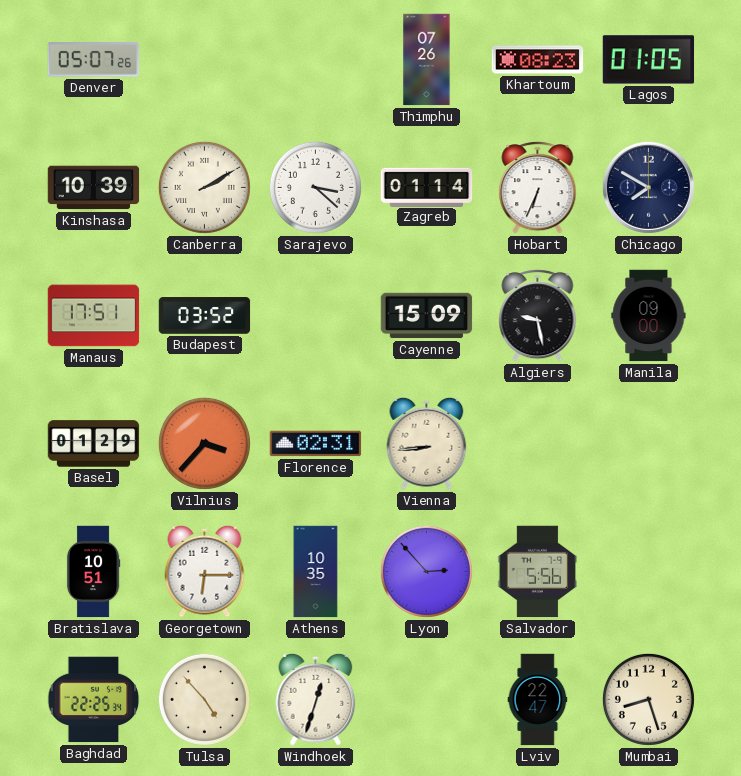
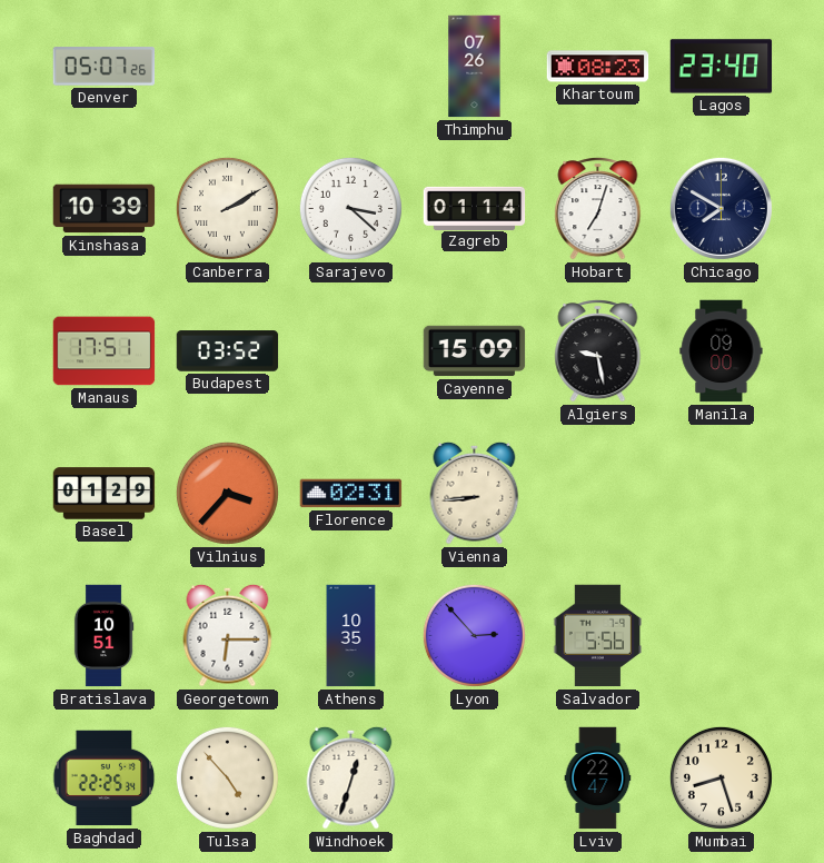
Lagos: 01:05 -> 23:40 (722, 67)
Hobart: 6:34 -> 7:03 (598, 209)
